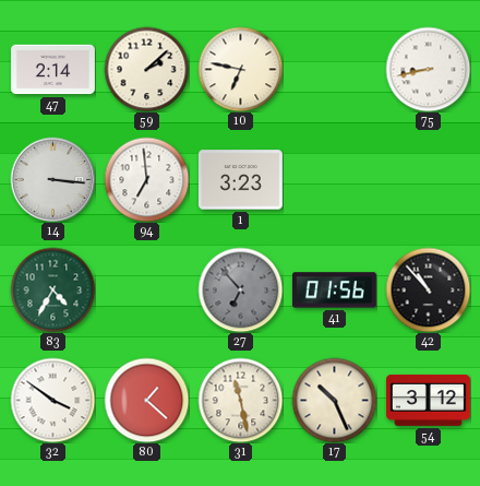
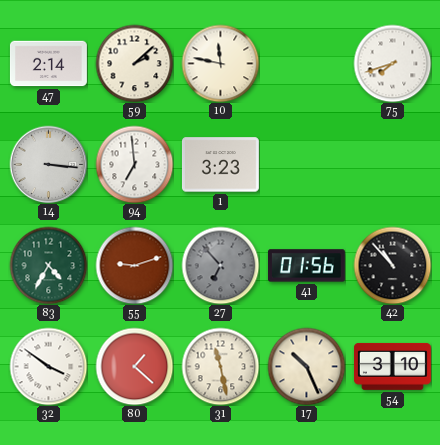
10: 6:47 -> 11:47 (220, 63)
75: 8:43 -> 7:42 (392, 63)
55: none -> 9:12 (134, 265)
54: 3:12 -> 3:10 (392, 366)
